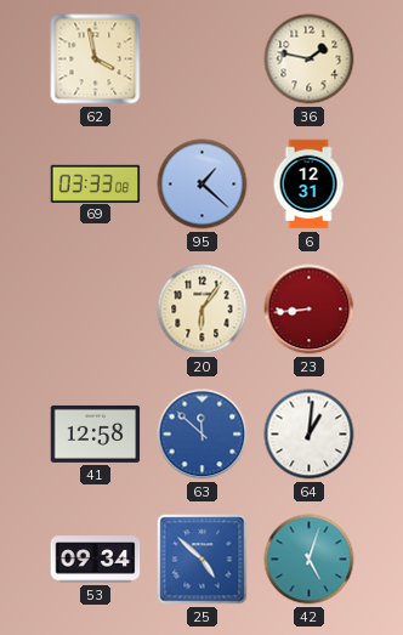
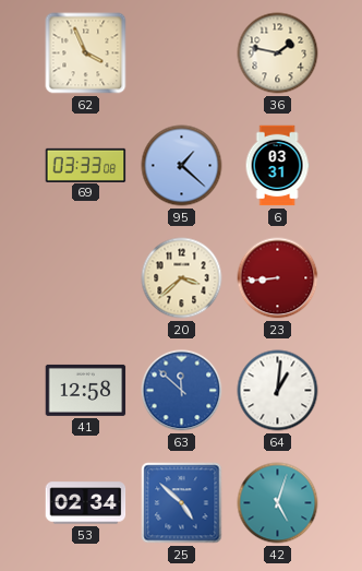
62: 3:58 -> 3:56 (86, 53)
6: 12:31 -> 03:31 (277, 166)
20: 6:06 -> 3:38 (182, 278)
53: 09:34 -> 02:34 (86, 503)
